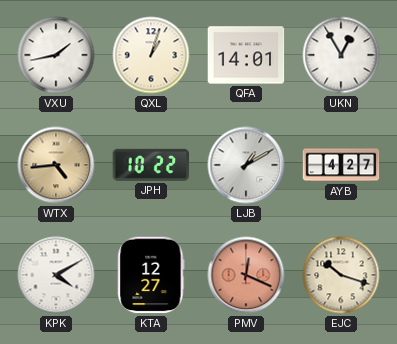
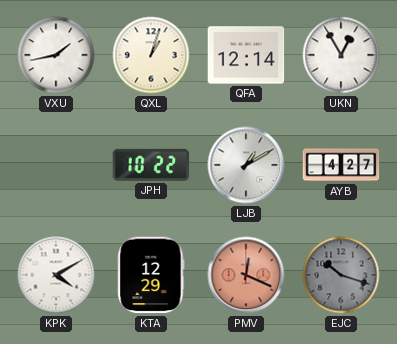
QFA: 14:01 -> 12:14 (246, 55)
WTX: 4:44 -> none (56, 165)
KTA: 12:27 -> 12:29 (151, 275)
EJC dial: cream -> grey (341, 275)
